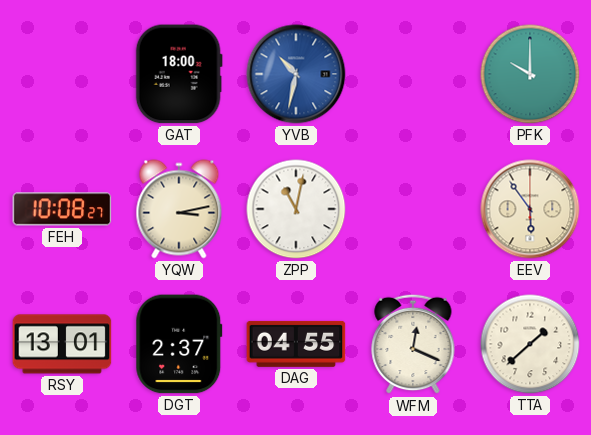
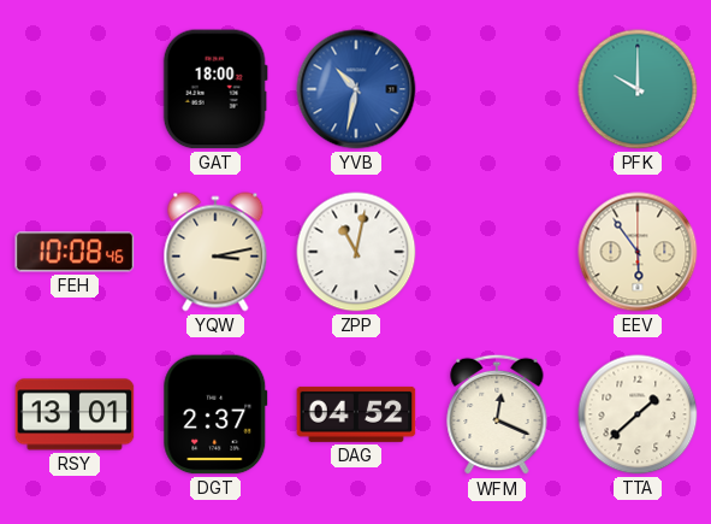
FEH: 10:08:27 -> 10:08:46 (75, 252)
DAG: 04:55 -> 04:52 (356, 414)
